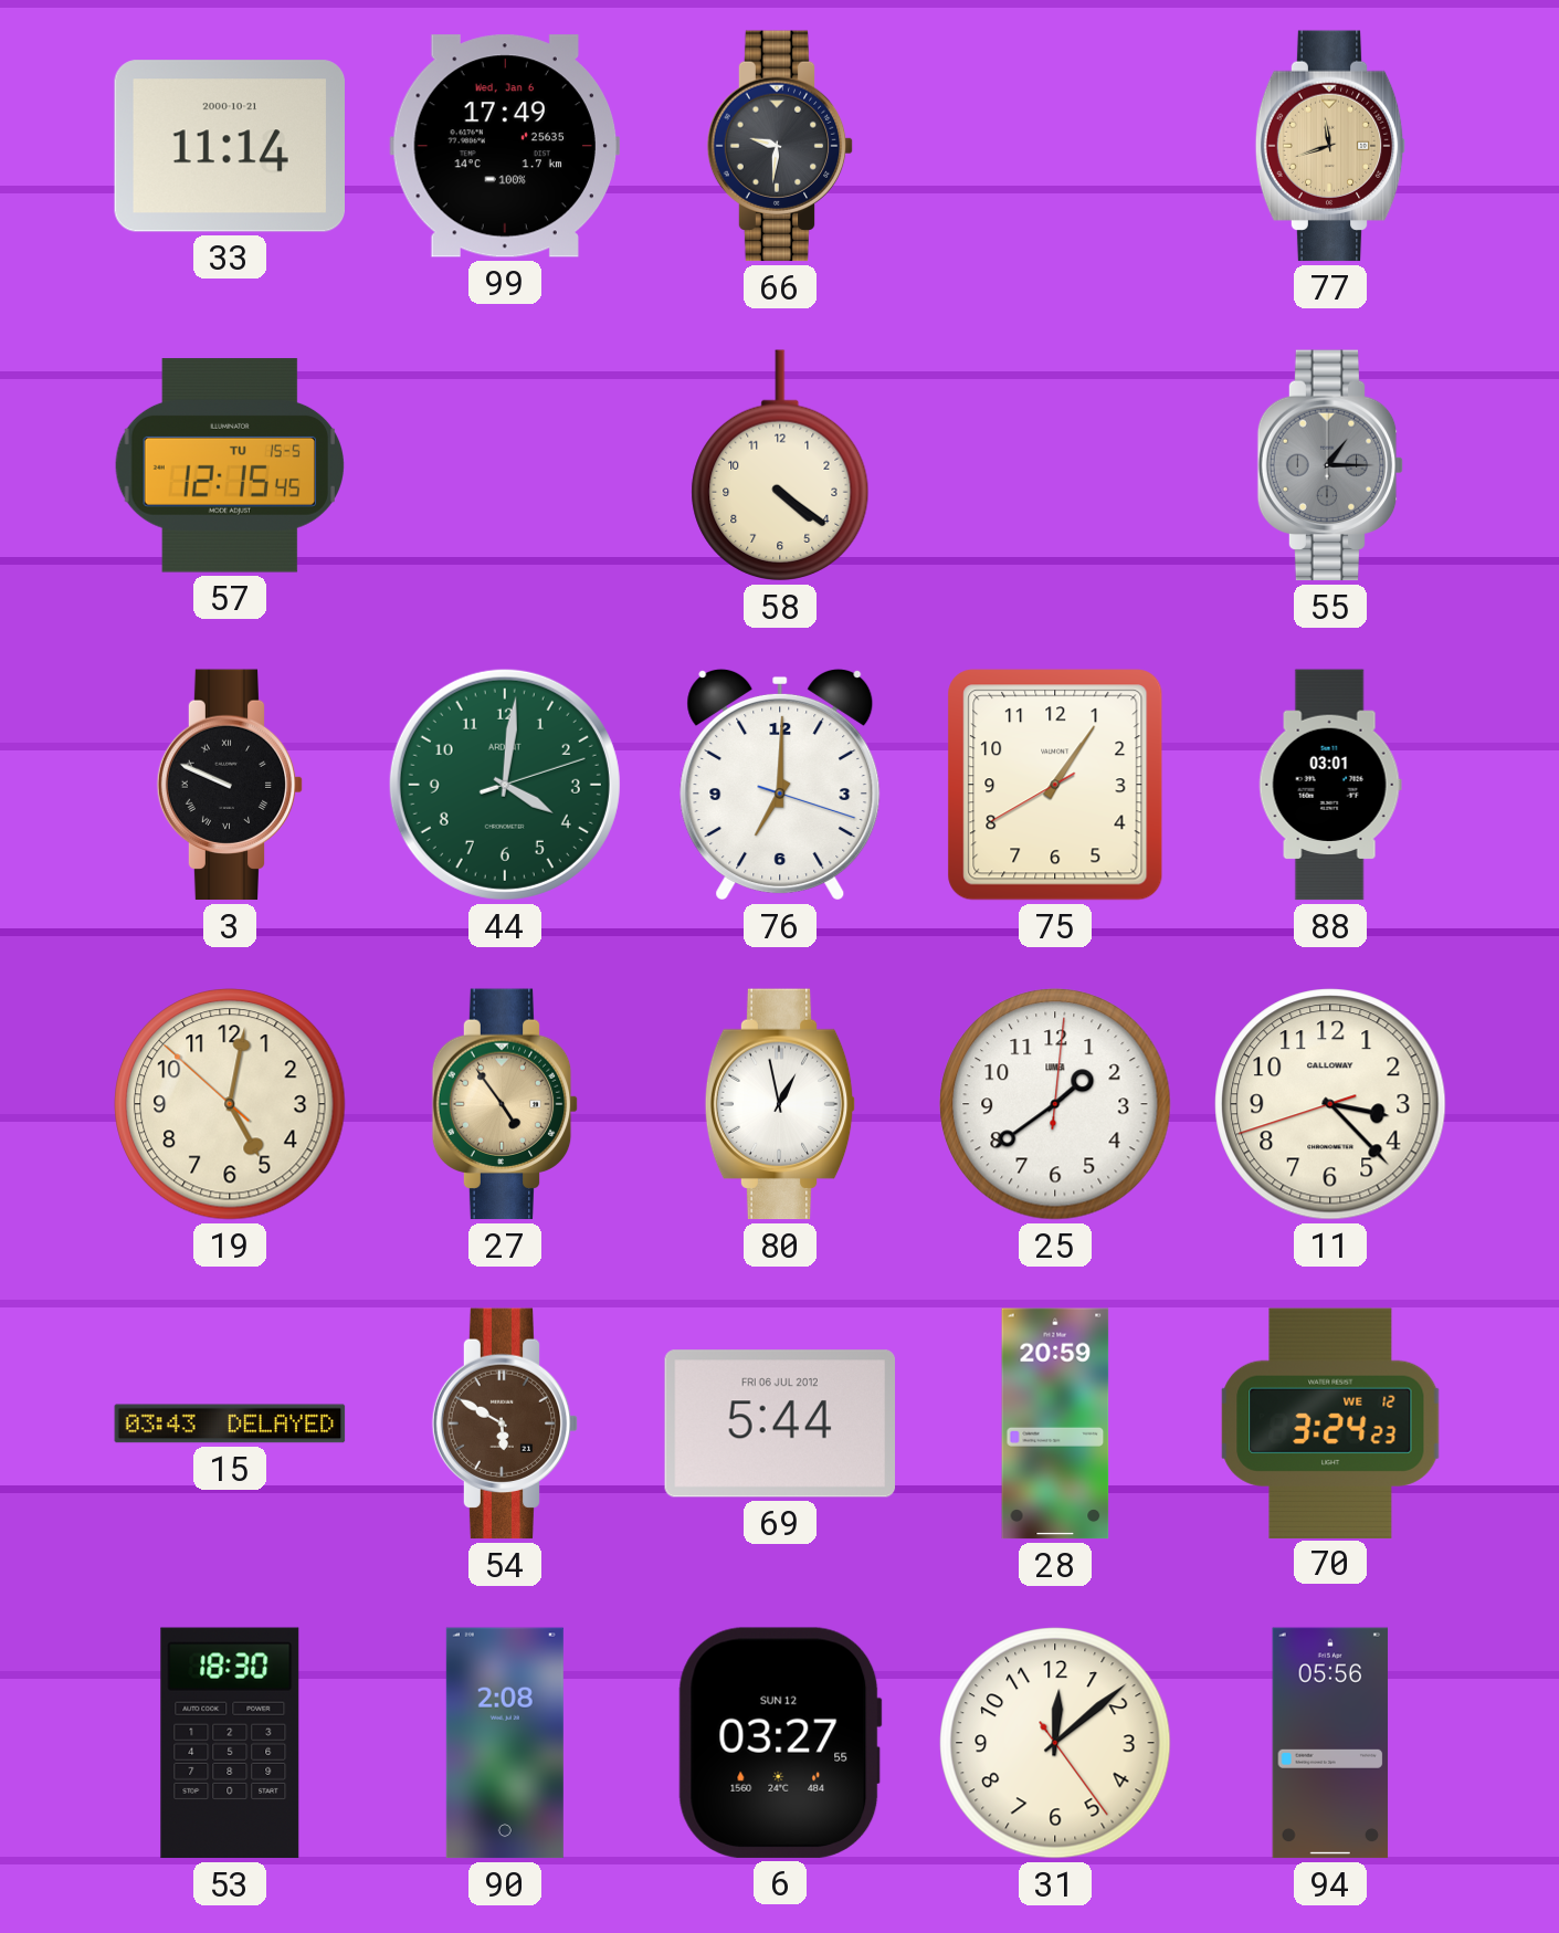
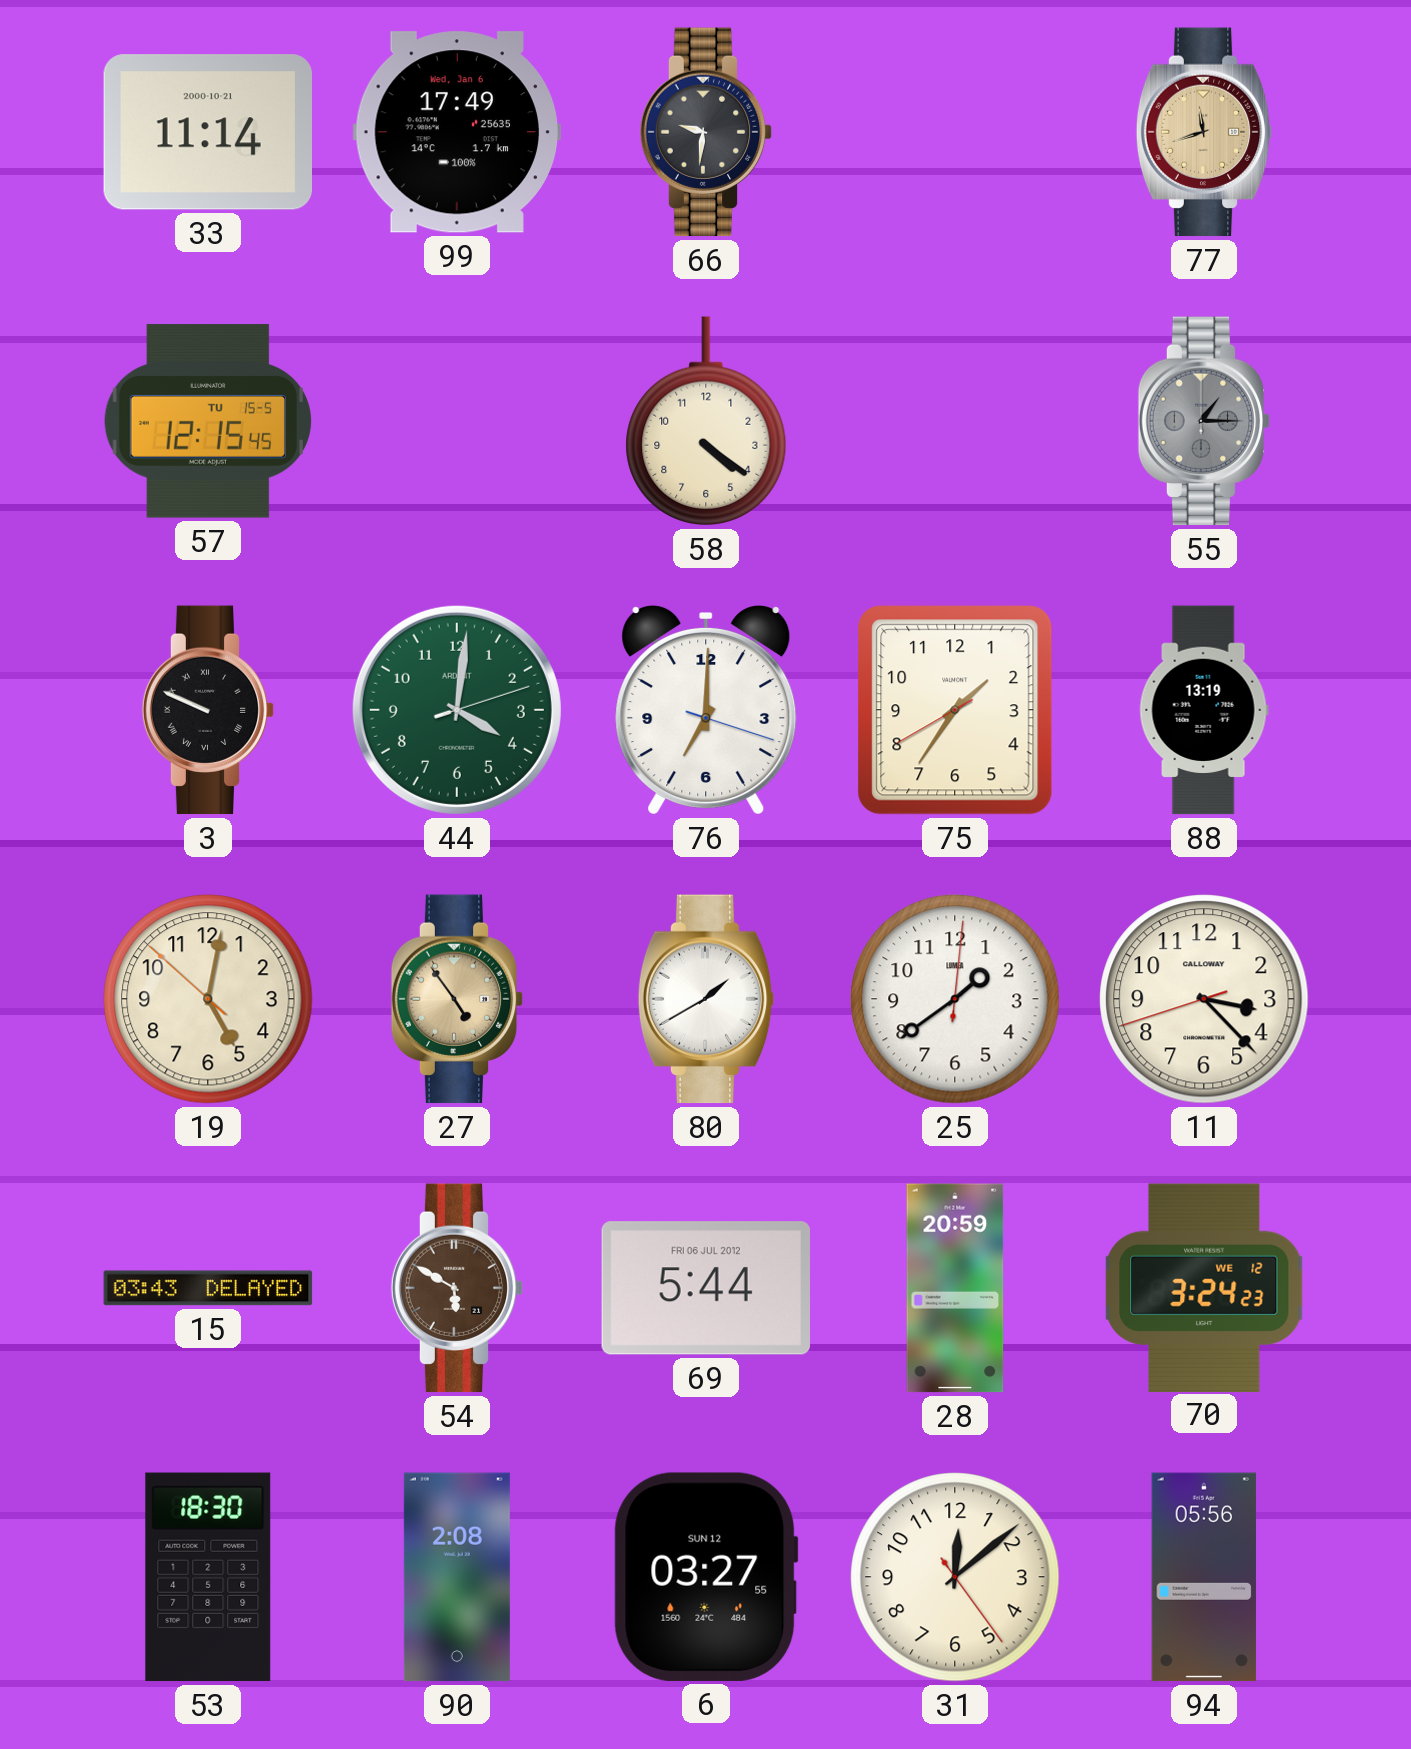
75: 1:05 -> 1:35 (955, 710)
88: 03:01 -> 13:19 (1204, 710)
80: 12:58 -> 1:40 (706, 999)
